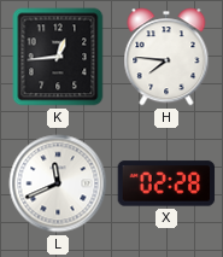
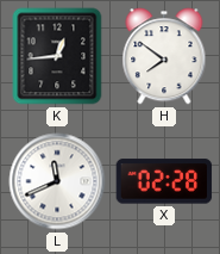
H: 7:46 -> 7:51 (164, 56)
